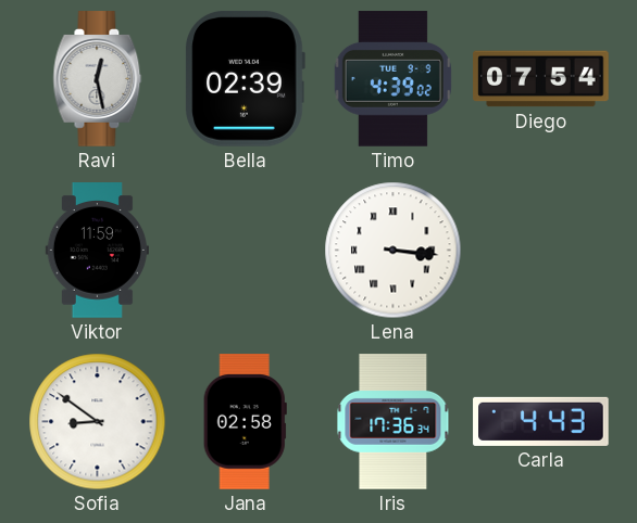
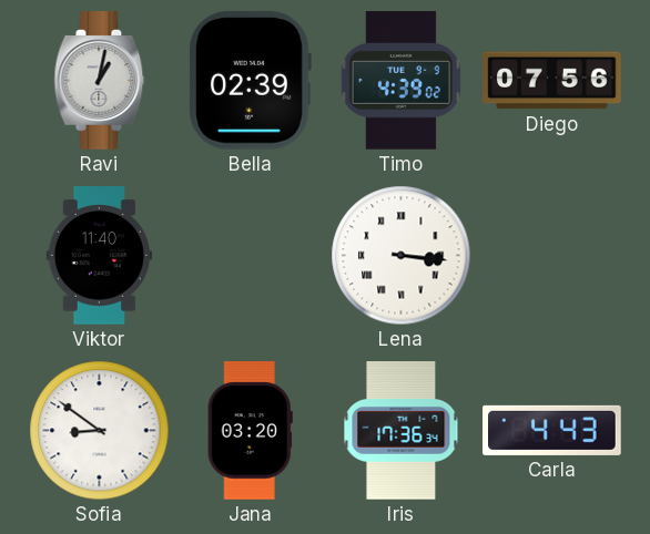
Ravi: 12:28 -> 1:02 (100, 81)
Diego: 07:54 -> 07:56 (552, 81)
Viktor: 11:59 -> 11:40 (99, 256)
Jana: 02:58 -> 03:20 (250, 431)
